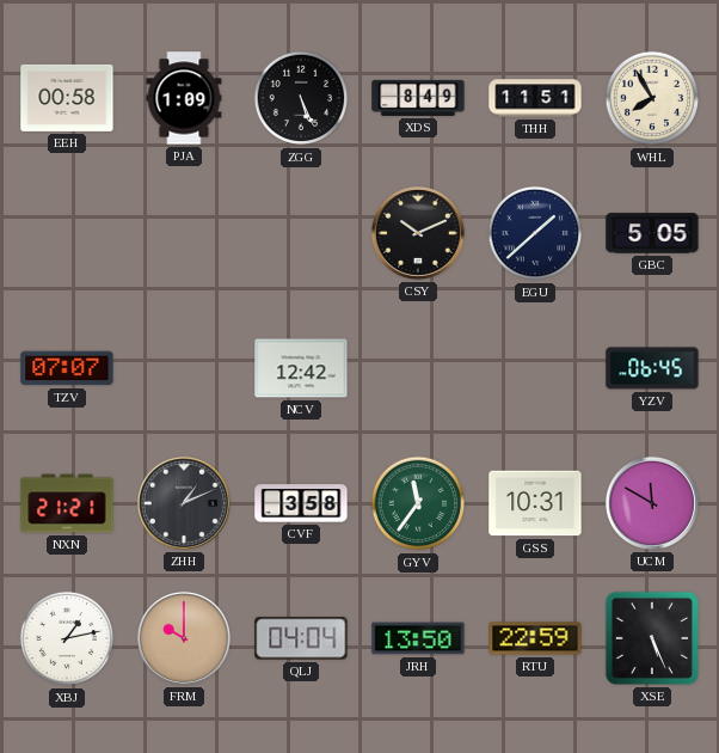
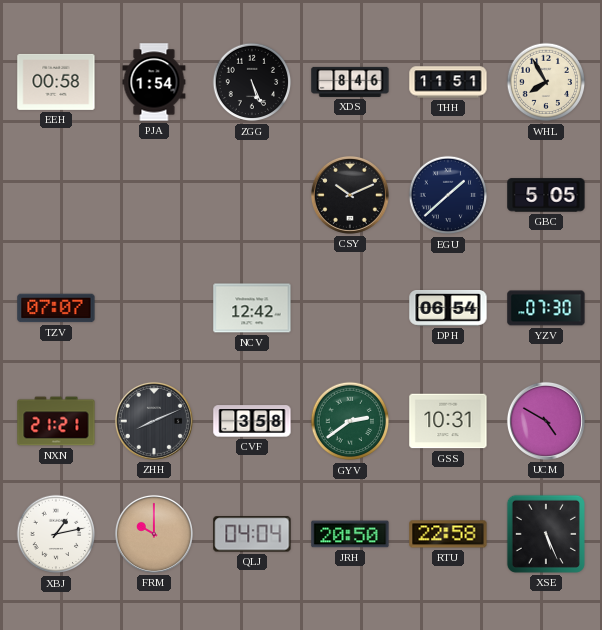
PJA: 1:09 -> 1:54 (154, 82)
XDS: 8:49 -> 8:46 (350, 82)
DPH: none -> 06:54 (448, 309)
YZV: 06:45 -> 07:30 (546, 308)
ZHH: 1:11 -> 8:11 (154, 421)
GYV: 11:36 -> 2:39 (350, 421)
UCM: 11:50 -> 4:50 (546, 421)
JRH: 13:50 -> 20:50 (350, 534)
RTU: 22:59 -> 22:58 (448, 534)
